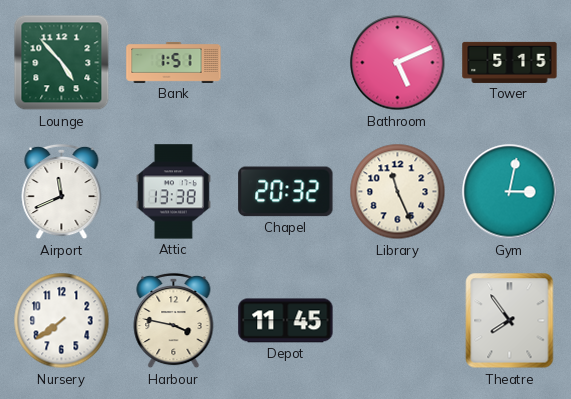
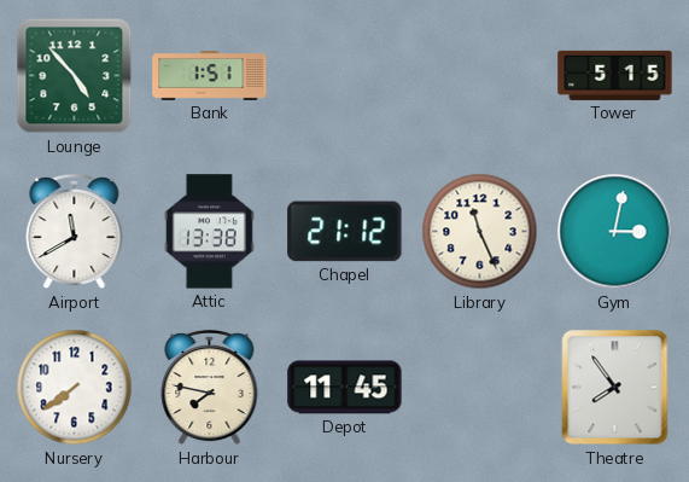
Bathroom: 5:11 -> none (398, 63)
Airport: 11:41 -> 11:40 (75, 232)
Chapel: 20:32 -> 21:12 (345, 232)
Harbour: 3:47 -> 7:47 (210, 388)
